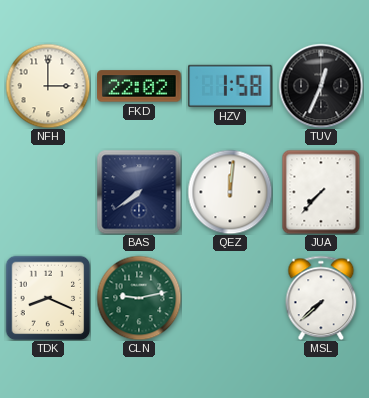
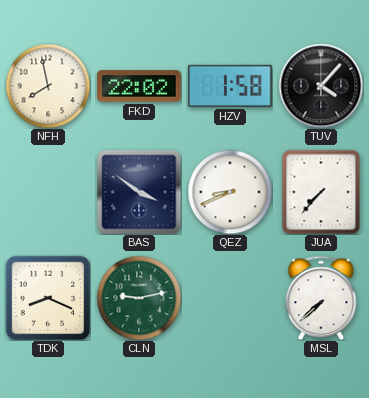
NFH: 3:00 -> 7:58 (48, 86)
TUV: 12:34 -> 4:07 (321, 86)
BAS: 7:39 -> 3:51 (139, 192)
QEZ: 12:01 -> 8:41 (230, 192)
